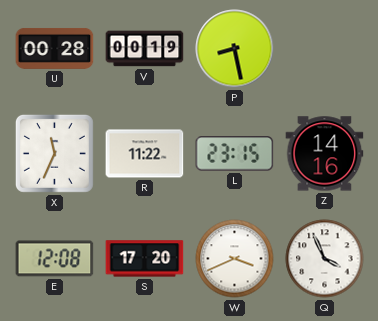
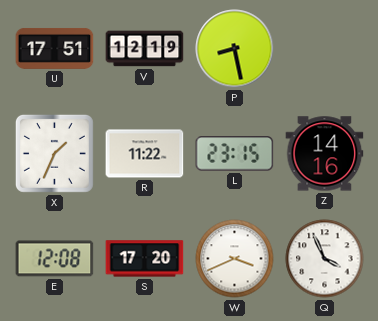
U: 00:28 -> 17:51 (55, 48)
V: 00:19 -> 12:19 (145, 49)
X: 11:34 -> 1:34 (54, 153)
